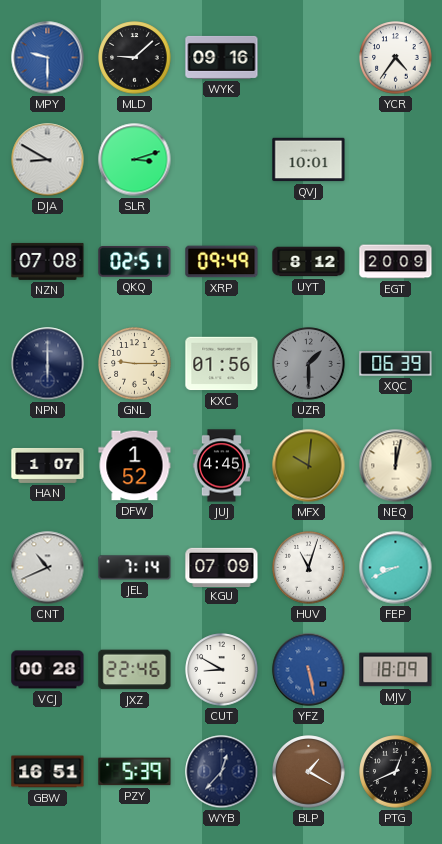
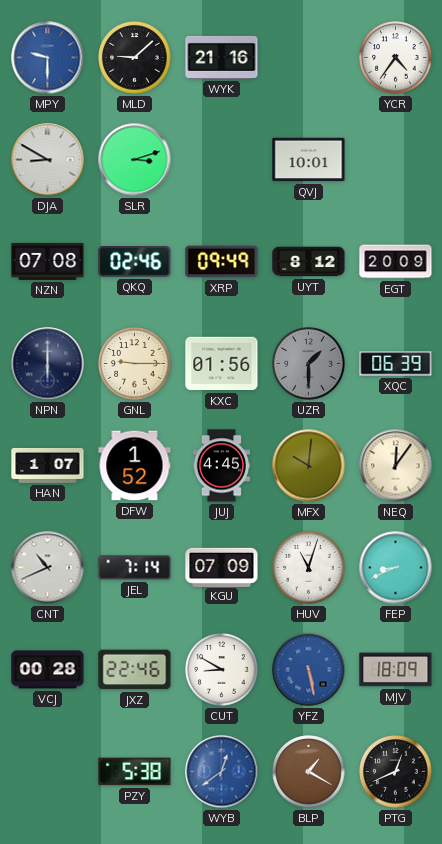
WYK: 09:16 -> 21:16 (222, 57)
QKQ: 02:51 -> 02:46 (135, 262)
NEQ: 12:02 -> 12:06 (396, 466)
GBW: 16:51 -> none (48, 772)
PZY: 5:39 -> 5:38 (135, 772)
WYB: 12:37 -> 12:39 (222, 772)
WYB dial: navy -> blue (222, 772)
